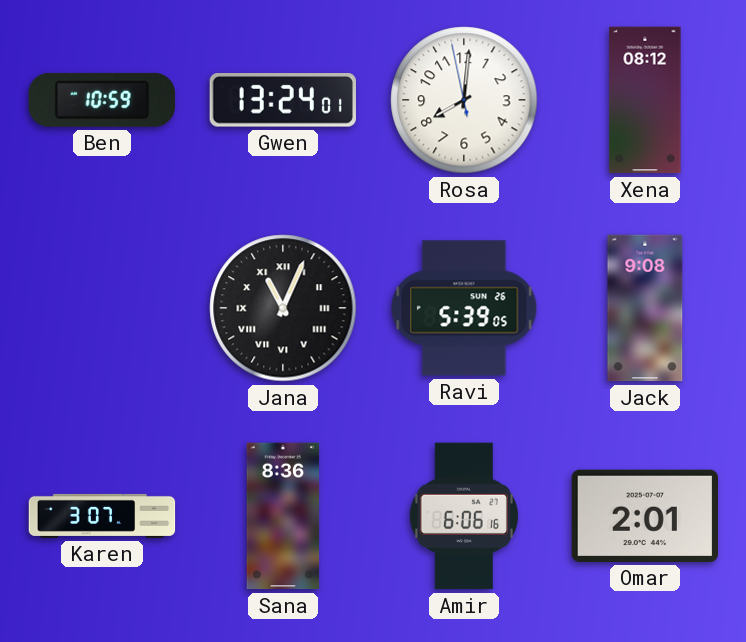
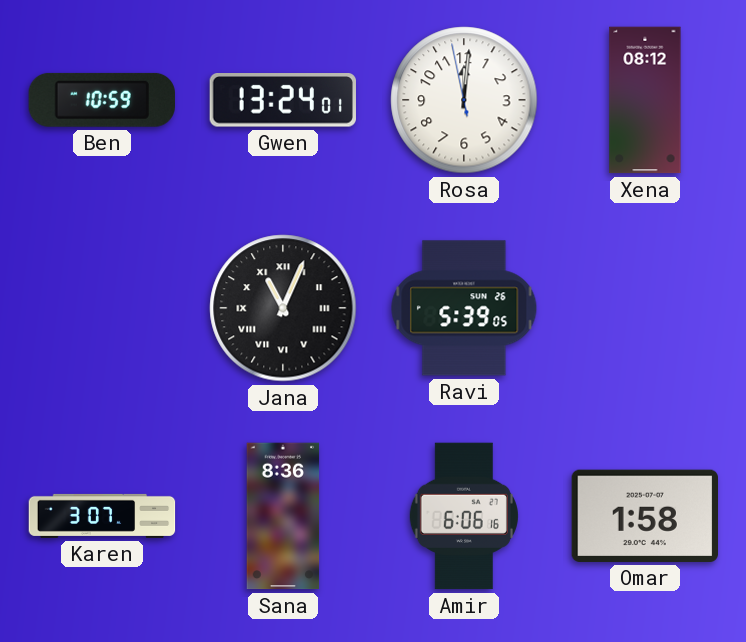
Rosa: 8:00 -> 12:00 (464, 100)
Jack: 9:08 -> none (645, 308)
Omar: 2:01 -> 1:58 (644, 516)
